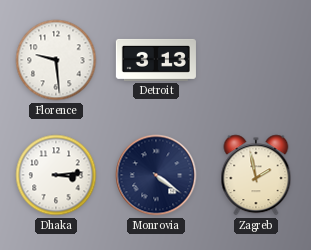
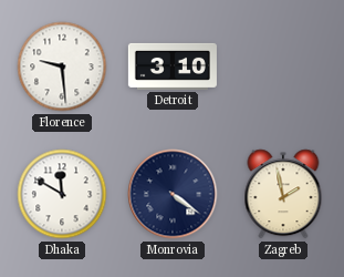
Detroit: 3:13 -> 3:10 (173, 66)
Dhaka: 3:14 -> 11:50 (62, 194)
